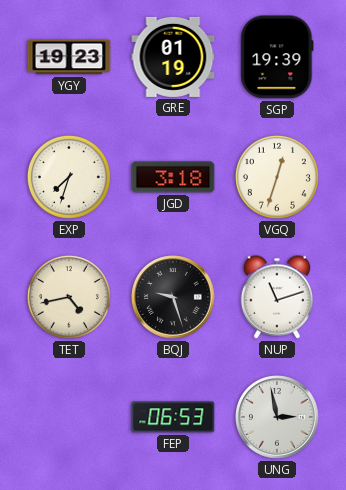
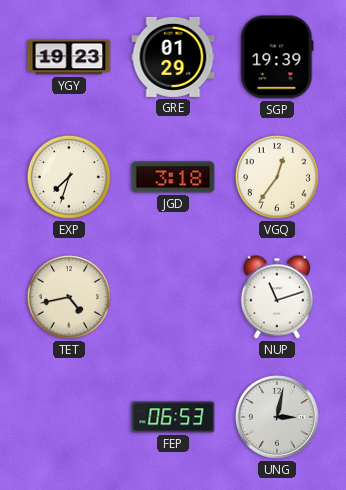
GRE: 01:19 -> 01:29 (173, 57)
VGQ: 12:33 -> 12:36 (277, 177)
BQJ: 9:27 -> none (174, 298)
UNG: 2:58 -> 3:02 (278, 418)
